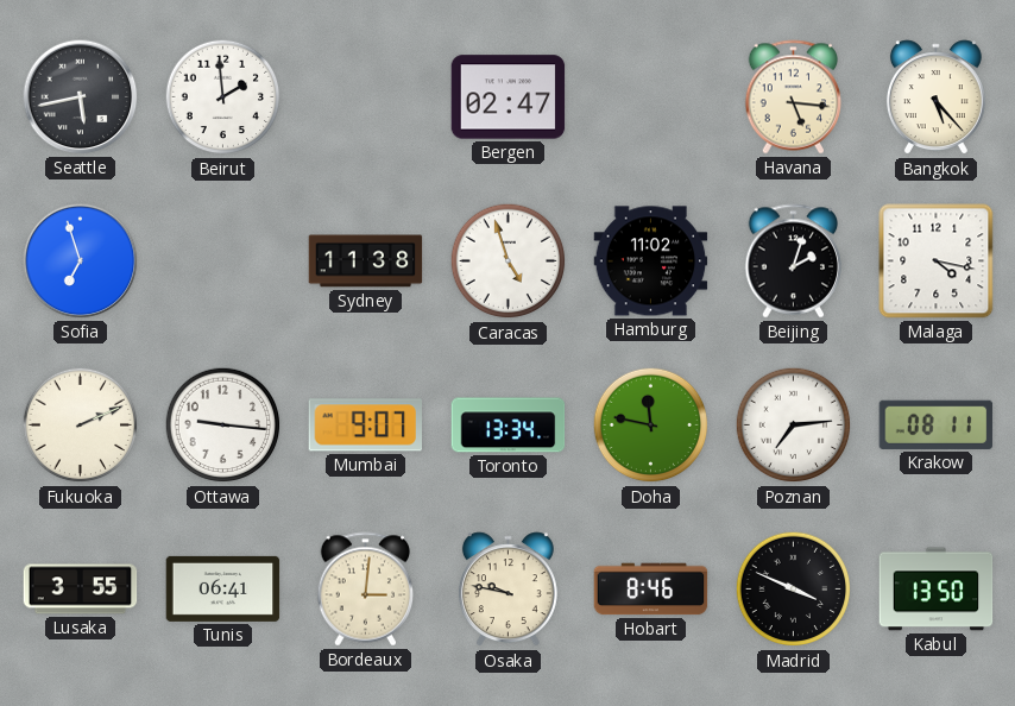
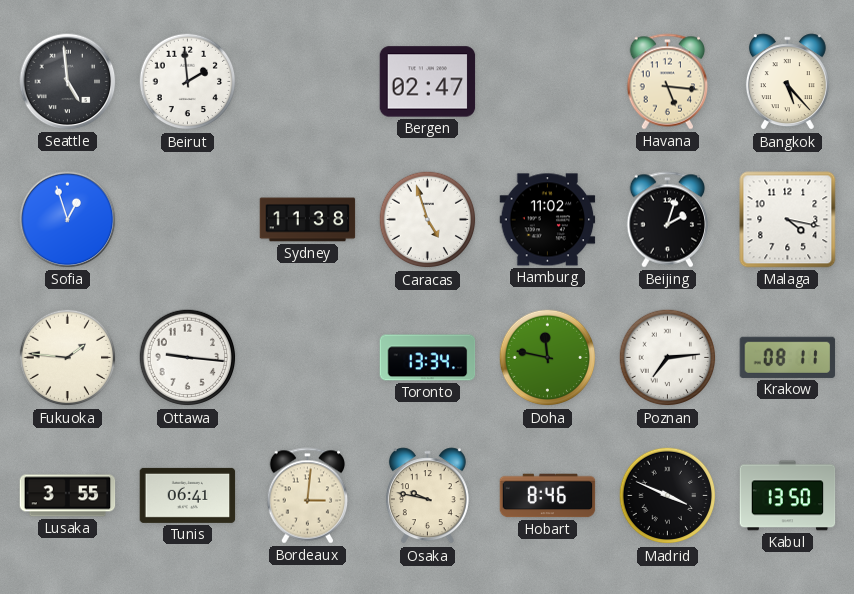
Seattle: 5:43 -> 4:59 (68, 82)
Sofia: 6:57 -> 12:57 (68, 220)
Fukuoka: 2:11 -> 1:46 (68, 358)
Mumbai: 9:07 -> none (365, 426)
